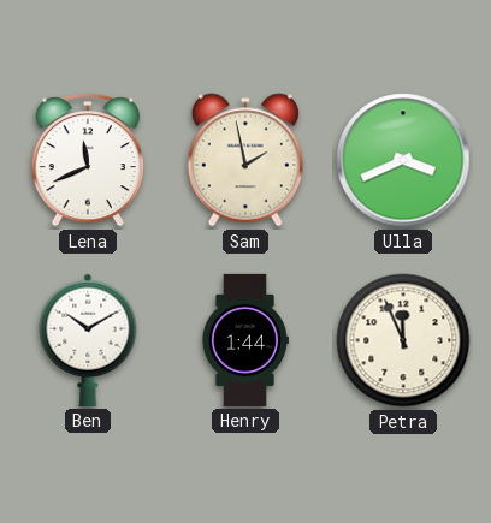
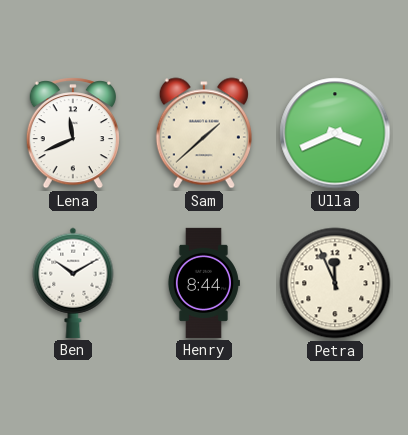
Sam: 1:58 -> 1:38 (204, 133)
Henry: 1:44 -> 8:44 (203, 283)
